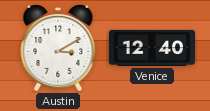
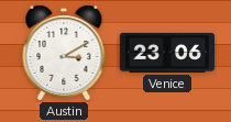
Venice: 12:40 -> 23:06 (166, 53)
